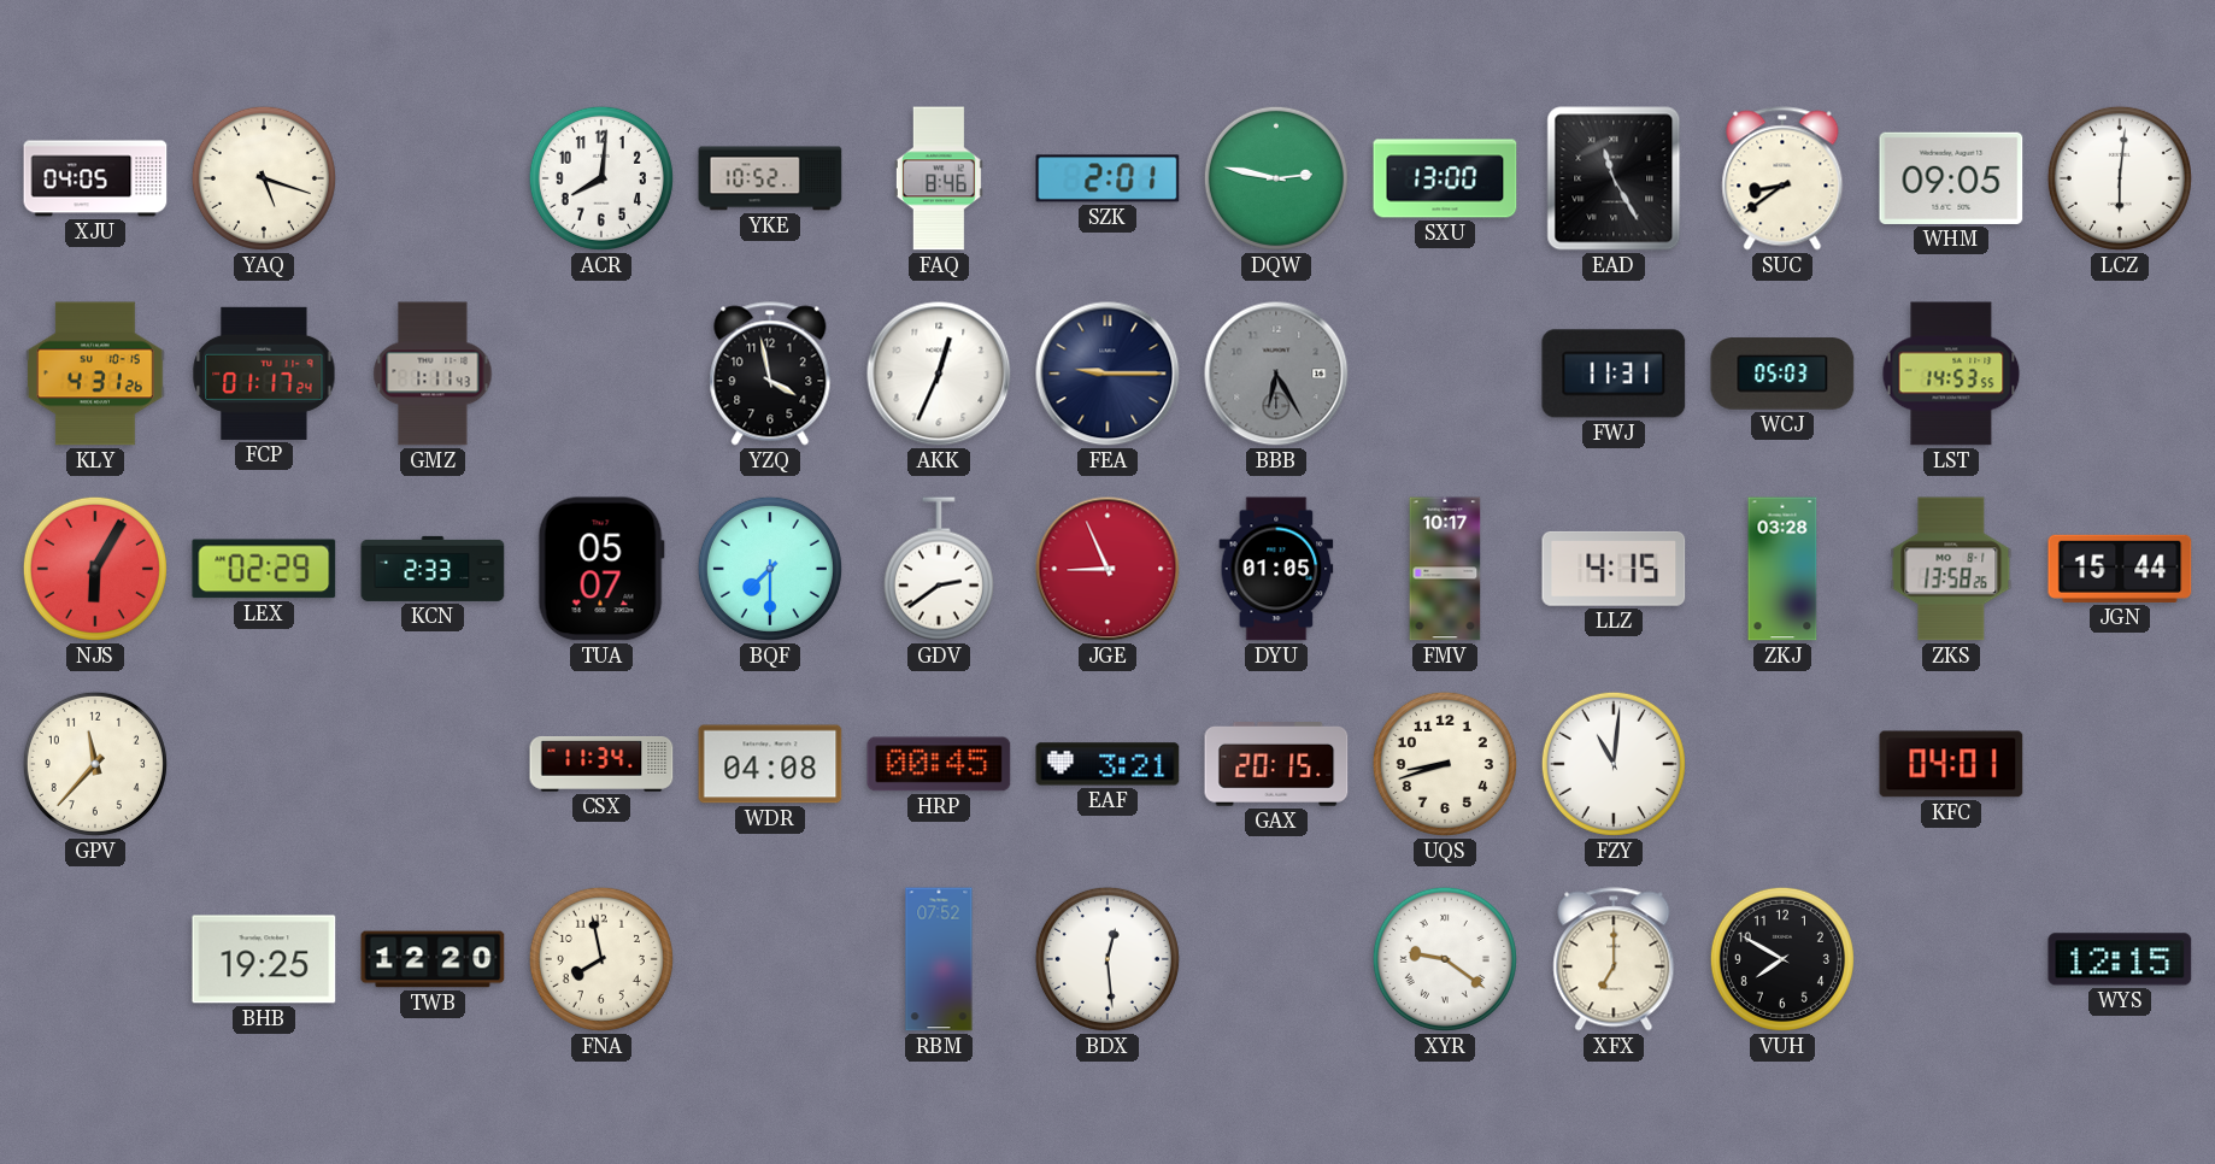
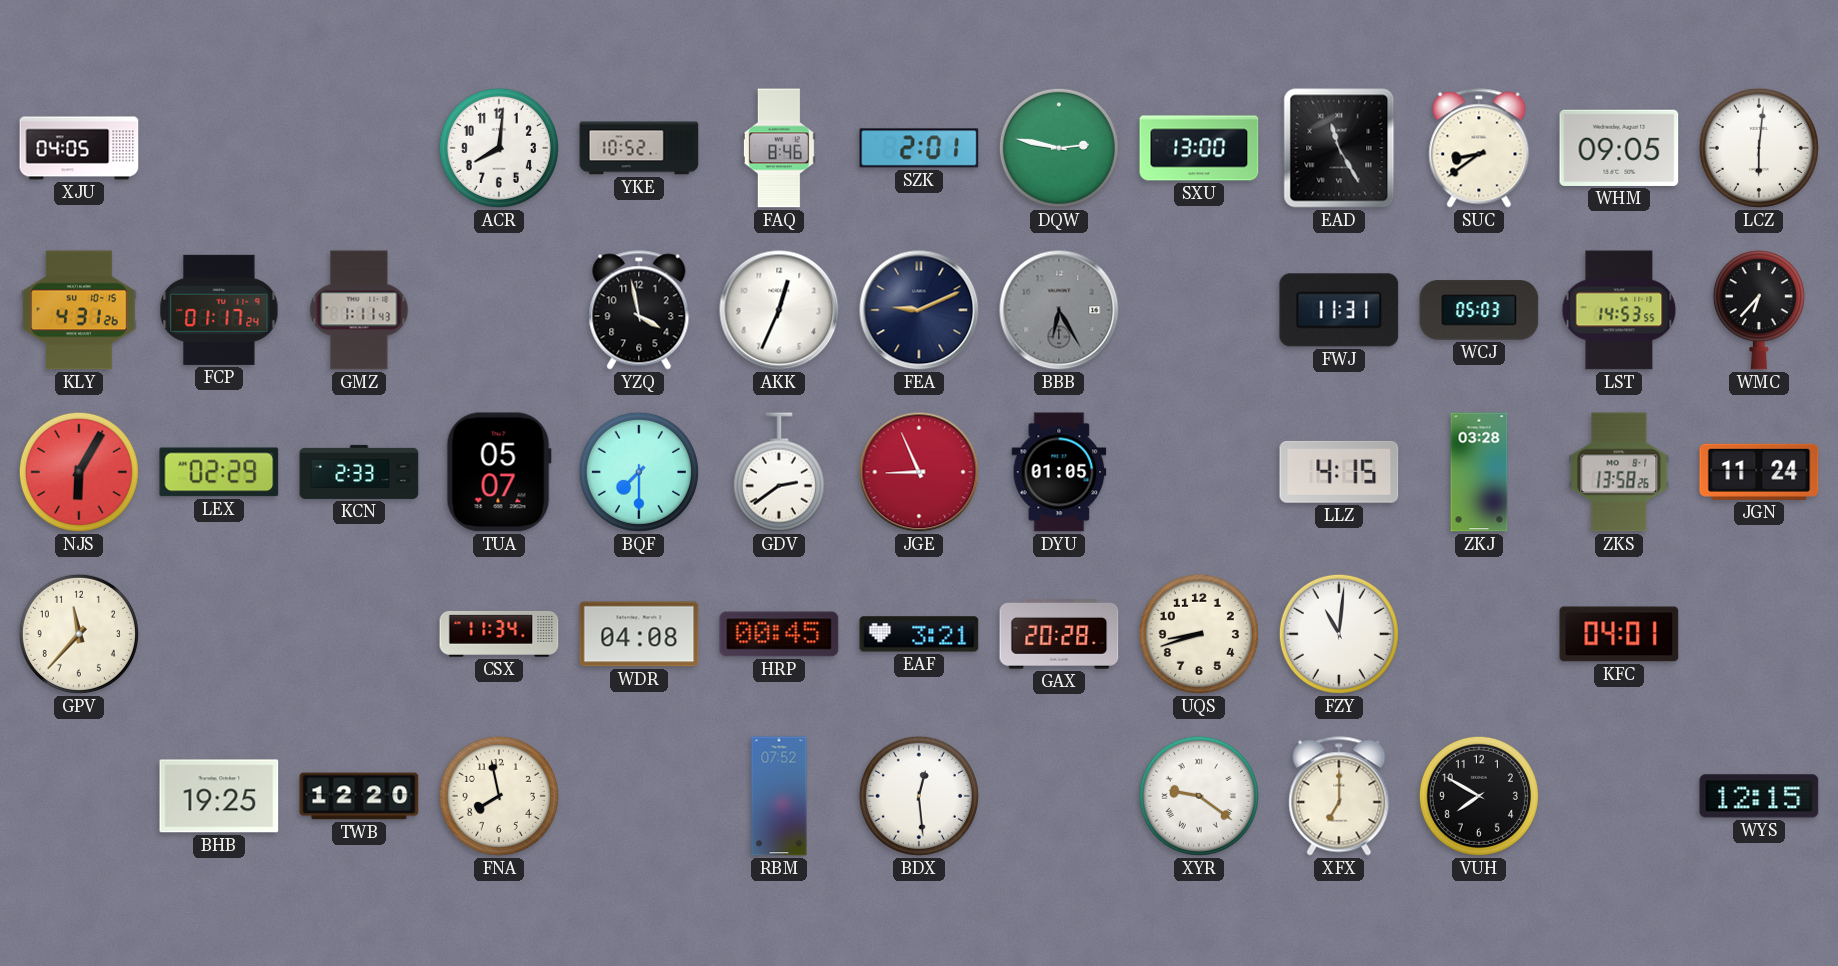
YAQ: 5:18 -> none (264, 178)
FEA: 9:15 -> 9:11 (919, 310)
WMC: none -> 6:37 (1759, 310)
FMV: 10:17 -> none (1445, 569)
JGN: 15:44 -> 11:24 (1759, 472)
GAX: 20:15 -> 20:28 (1059, 634)
